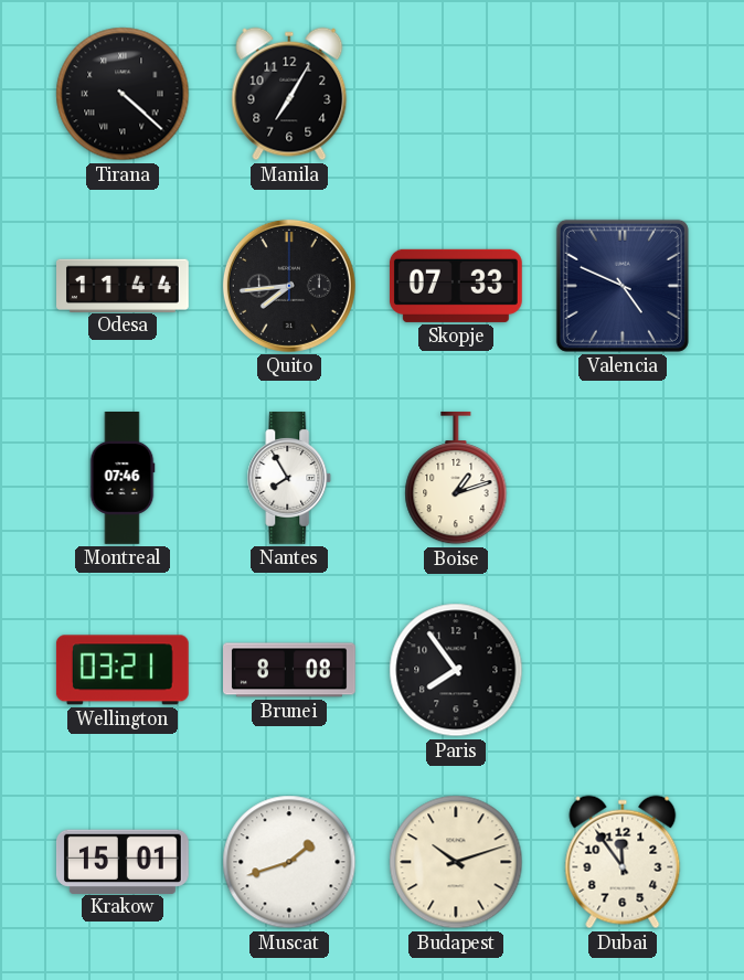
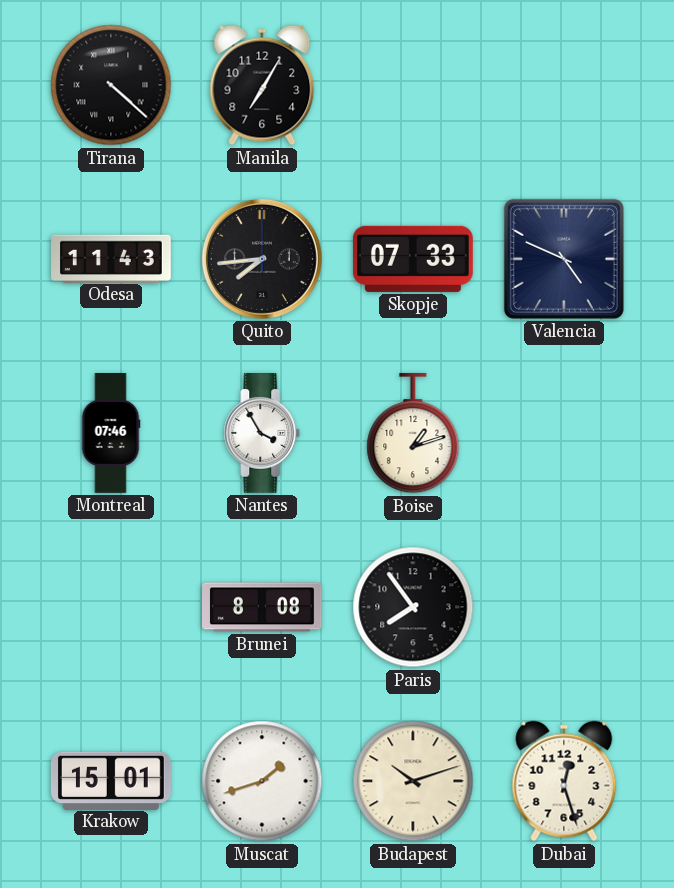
Odesa: 11:44 -> 11:43 (112, 258)
Nantes: 7:55 -> 3:55 (262, 434)
Wellington: 03:21 -> none (123, 670)
Dubai: 11:54 -> 12:27 (564, 781)
